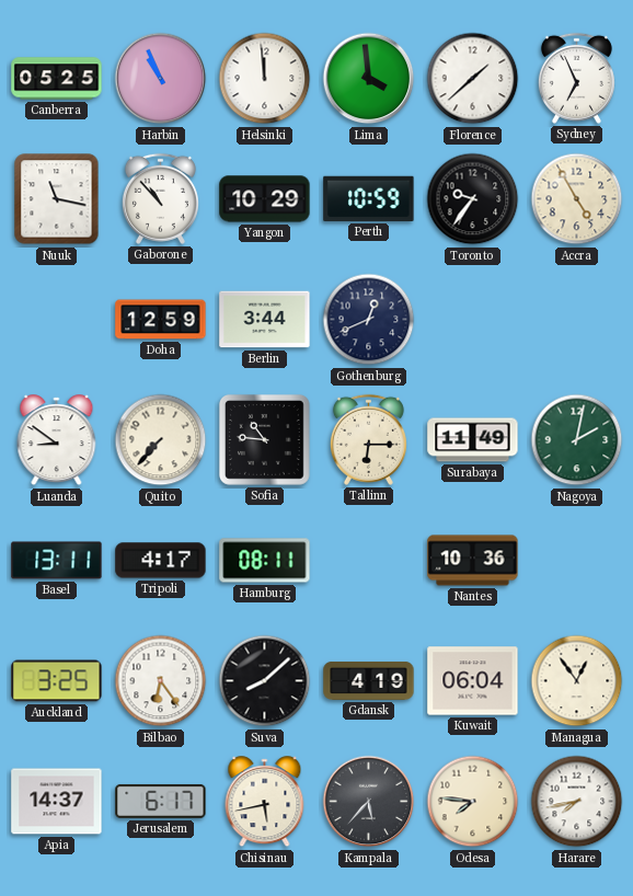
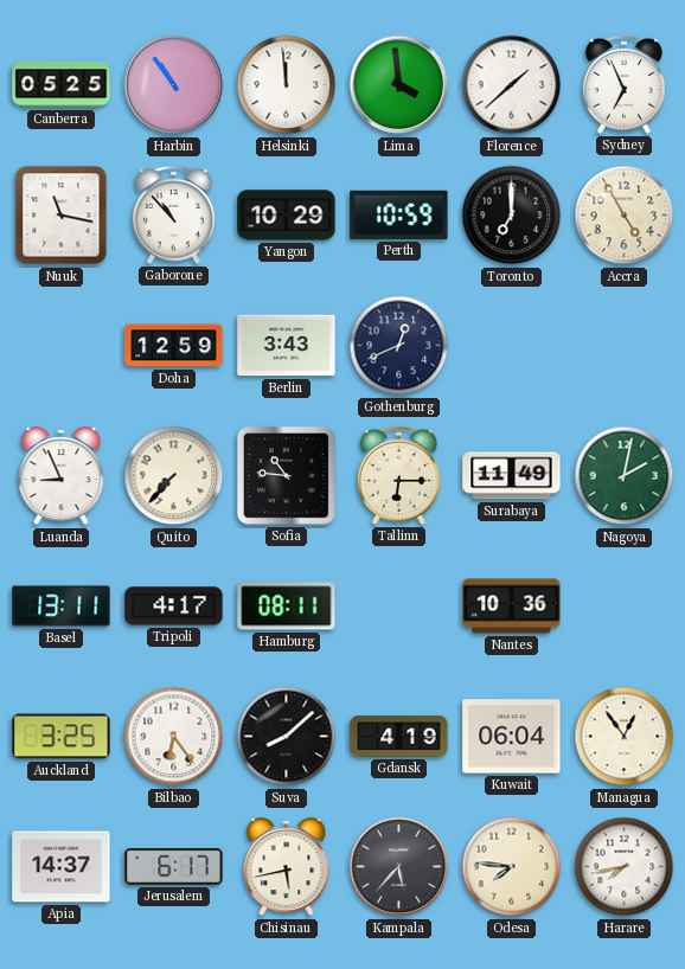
Harbin: 10:56 -> 10:54 (174, 85)
Toronto: 9:36 -> 7:00 (512, 216)
Berlin: 3:44 -> 3:43 (287, 346)
Luanda: 8:51 -> 8:56 (62, 476)
